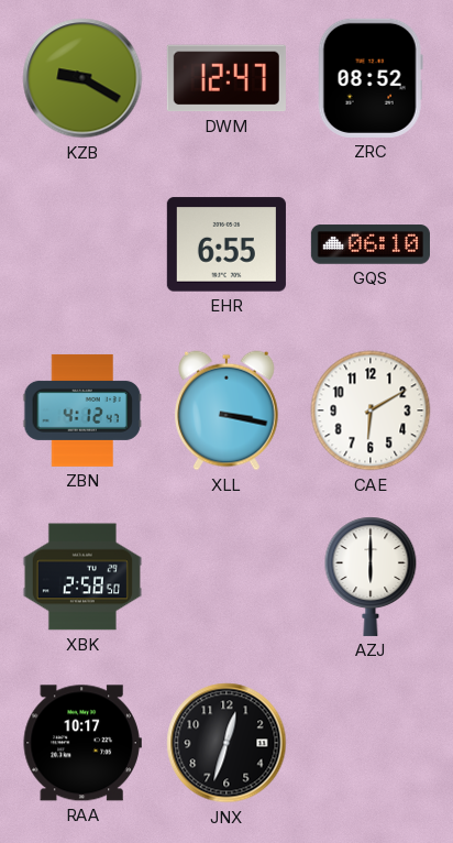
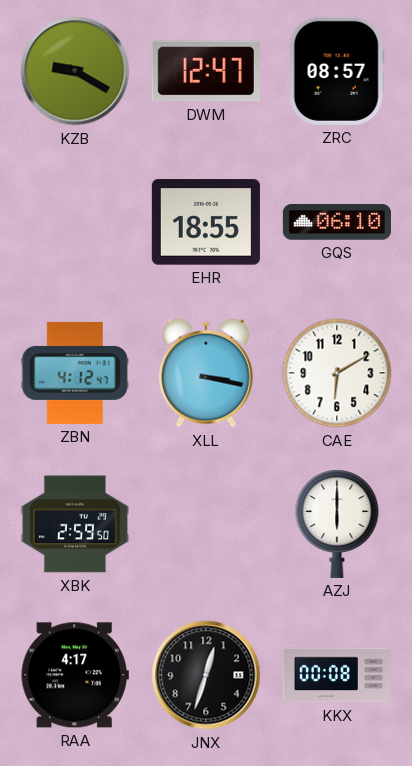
ZRC: 08:52 -> 08:57 (337, 71)
EHR: 6:55 -> 18:55 (206, 222)
XBK: 2:58 -> 2:59 (75, 524)
RAA: 10:17 -> 4:17 (75, 675)
KKX: none -> 00:08 (337, 675)
